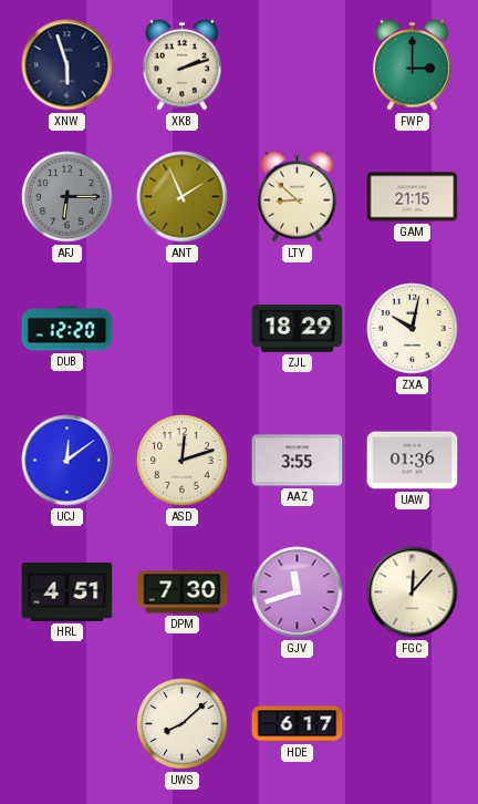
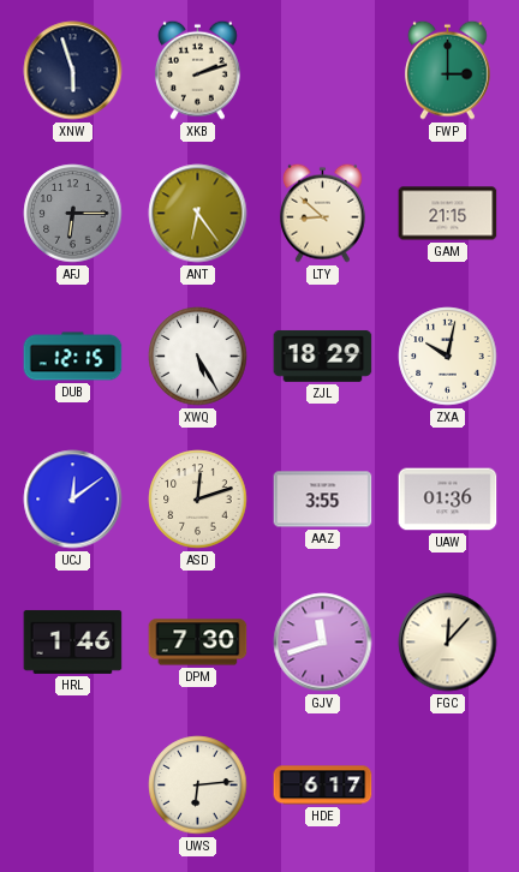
ANT: 1:56 -> 6:24 (198, 214)
DUB: 12:20 -> 12:15 (73, 357)
XWQ: none -> 5:25 (198, 357)
HRL: 4:51 -> 1:46 (73, 641)
UWS: 8:08 -> 6:14 (198, 786)
